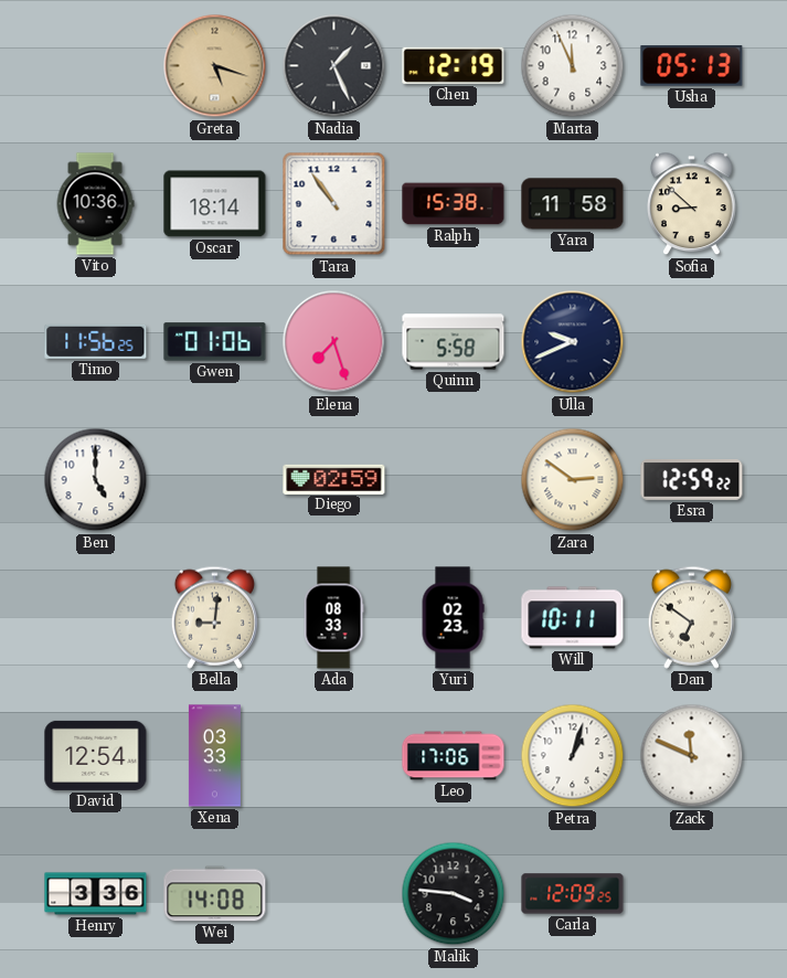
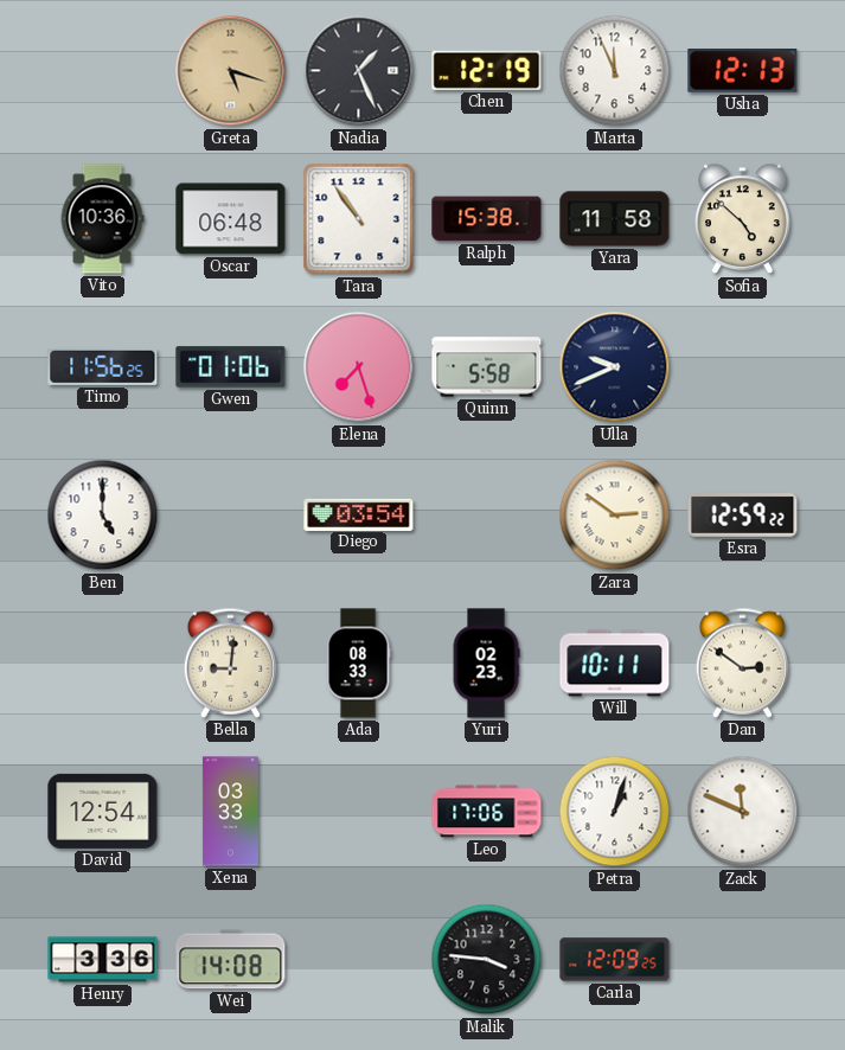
Usha: 05:13 -> 12:13 (743, 71)
Oscar: 18:14 -> 06:48 (231, 219)
Sofia: 8:52 -> 4:52 (743, 219)
Diego: 02:59 -> 03:54 (359, 514)
Dan: 6:51 -> 2:51 (742, 662)
